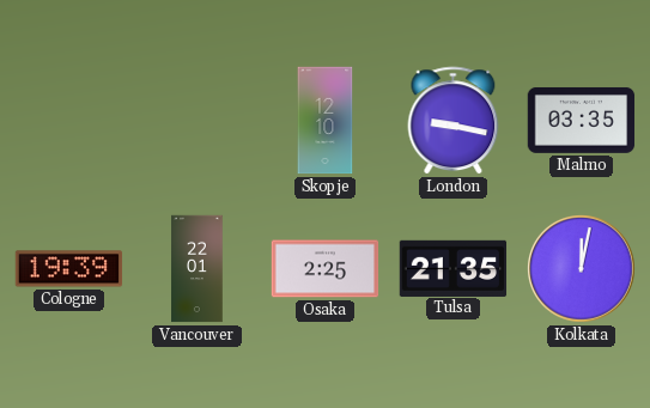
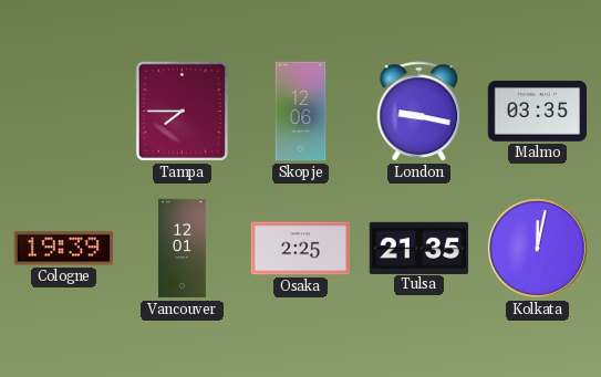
Tampa: none -> 7:45 (182, 111)
Skopje: 12:10 -> 12:06 (301, 112)
Vancouver: 22:01 -> 12:01 (183, 249)
